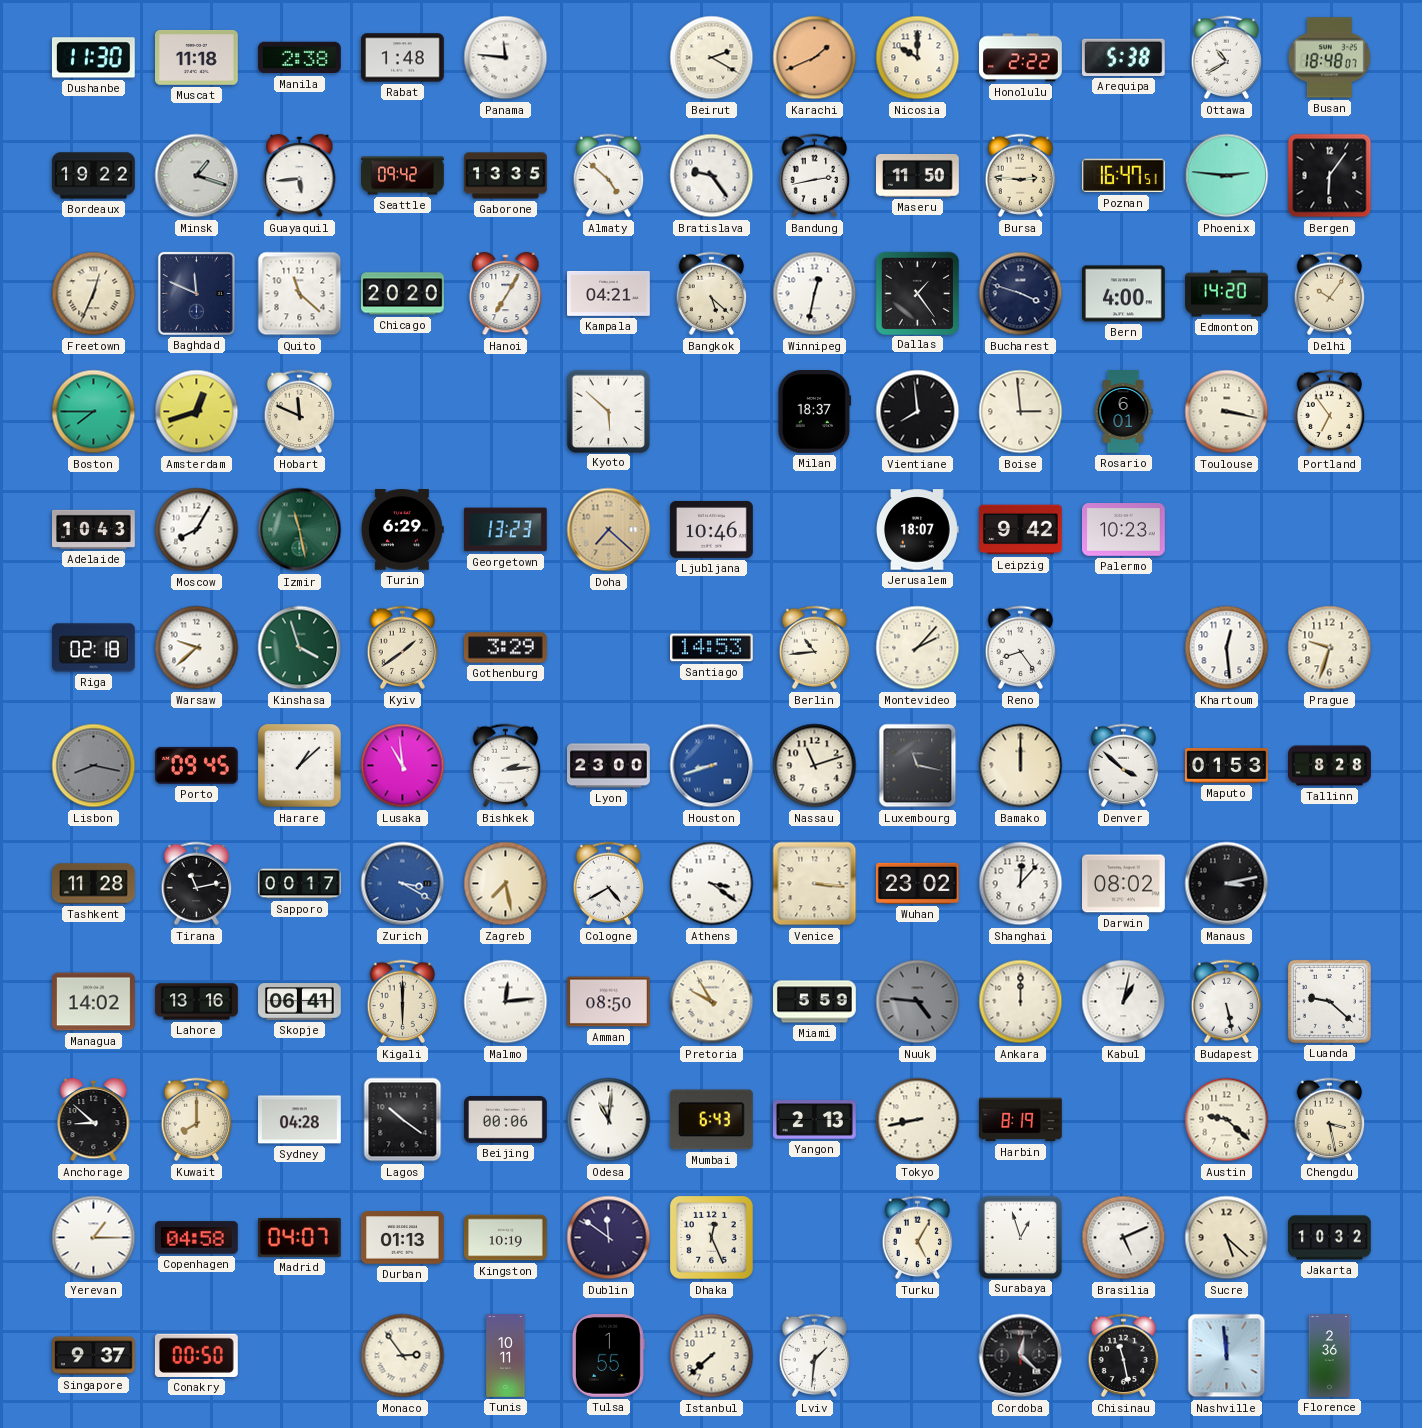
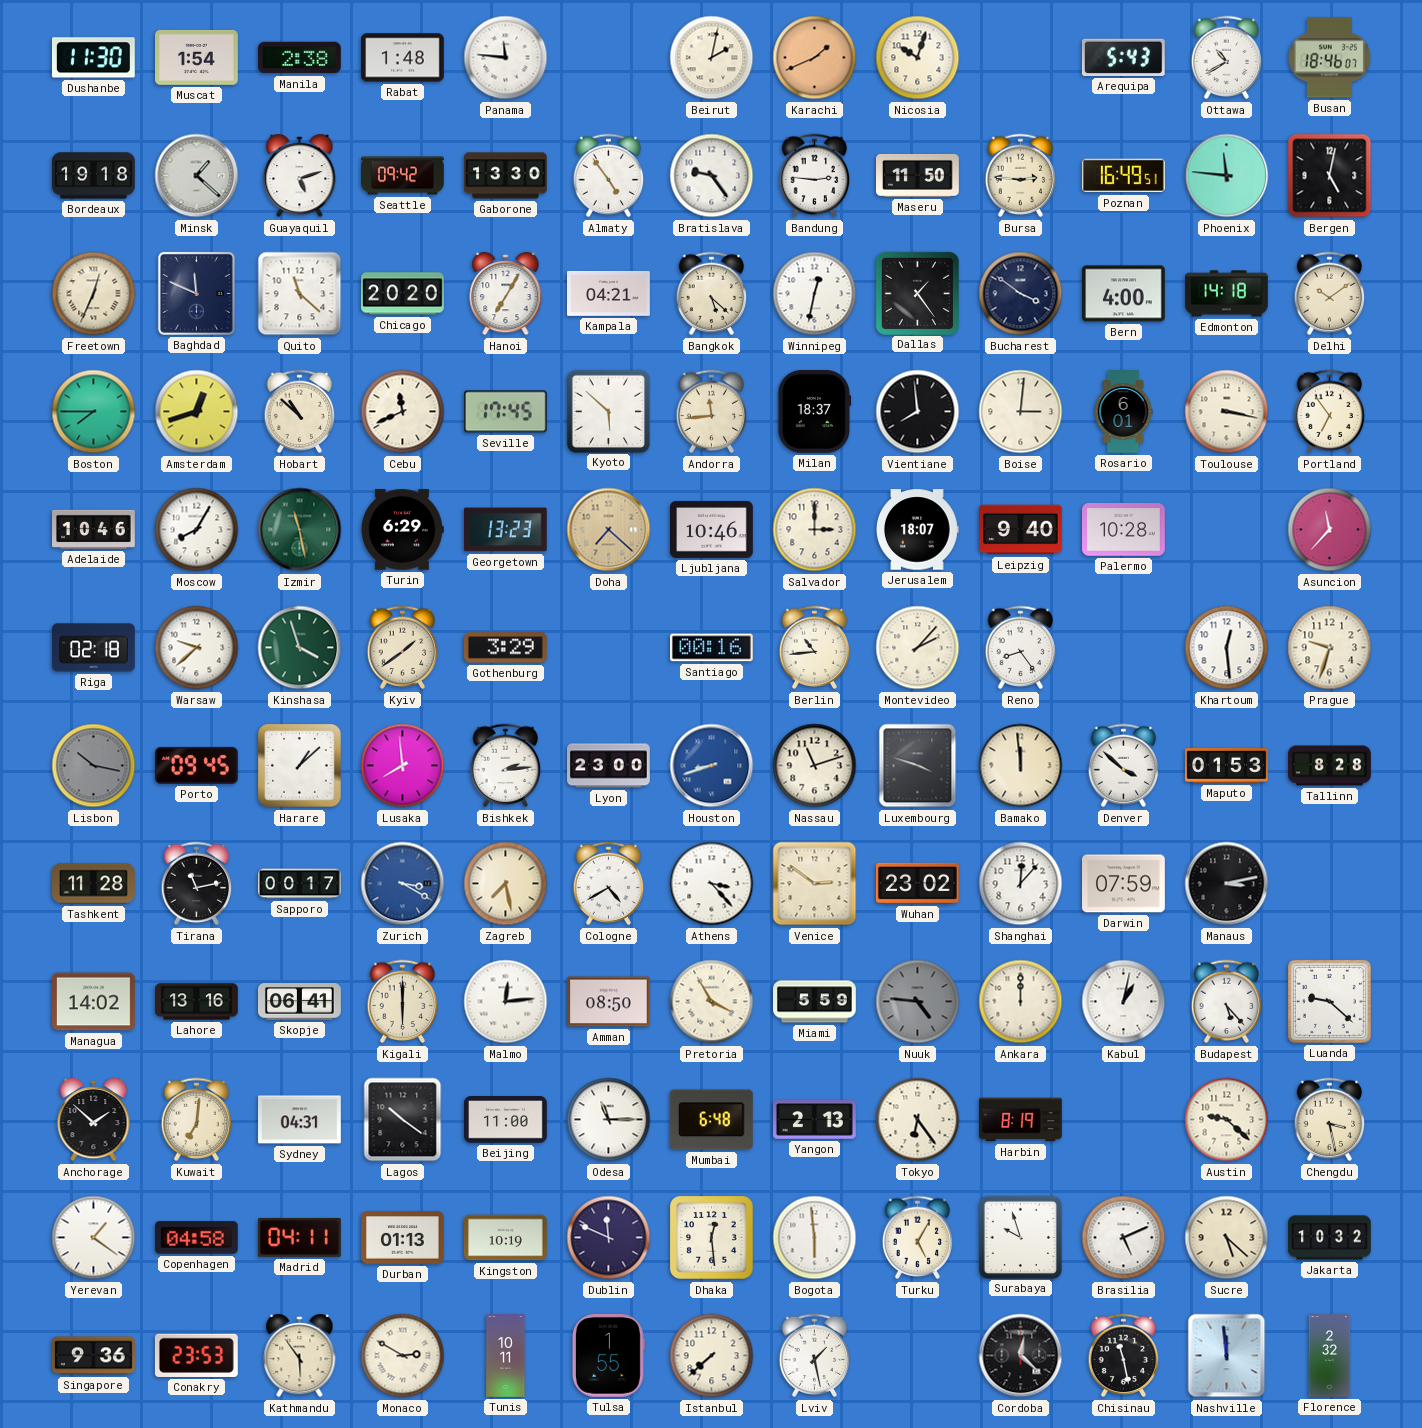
Muscat: 11:18 -> 1:54 (197, 57)
Beirut: 2:20 -> 2:02 (712, 58)
Nicosia: 10:00 -> 10:03 (918, 58)
Honolulu: 2:22 -> none (1021, 58)
Arequipa: 5:38 -> 5:43 (1123, 57)
Busan: 18:48 -> 18:46 (1329, 58)
Bordeaux: 19:22 -> 19:18 (94, 176)
Minsk: 1:18 -> 1:22 (197, 176)
Guayaquil: 5:44 -> 5:12 (300, 176)
Gaborone: 13:35 -> 13:30 (506, 176)
Almaty: 4:52 -> 4:54 (609, 176)
Bandung: 2:43 -> 2:46 (815, 176)
Poznan: 16:47 -> 16:49 (1123, 176)
Phoenix: 2:46 -> 11:46 (1227, 176)
Bergen: 6:06 -> 5:02 (1330, 176)
Bucharest: 3:48 -> 3:51 (1021, 294)
Edmonton: 14:20 -> 14:18 (1227, 294)
Delhi: 10:06 -> 10:09 (1330, 294)
Hobart: 11:49 -> 10:52 (300, 412)
Cebu: none -> 11:41 (403, 412)
Seville: none -> 17:45 (505, 412)
Andorra: none -> 11:44 (712, 412)
Boise: 2:59 -> 3:01 (1021, 412)
Adelaide: 10:43 -> 10:46 (94, 529)
Salvador: none -> 3:00 (815, 530)
Leipzig: 9:42 -> 9:40 (1021, 530)
Palermo: 10:23 -> 10:28 (1124, 530)
Asuncion: none -> 11:37 (1330, 530)
Santiago: 14:53 -> 00:16 (712, 648)
Lisbon: 8:17 -> 10:17 (94, 766)
Lusaka: 10:59 -> 7:59 (403, 766)
Luxembourg: 11:17 -> 3:48 (918, 766)
Bamako: 12:00 -> 11:59 (1021, 766)
Athens: 3:21 -> 3:23 (712, 884)
Venice: 3:16 -> 2:51 (815, 884)
Darwin: 08:02 -> 07:59 (1124, 884)
Pretoria: 9:55 -> 3:55 (712, 1002)
Budapest: 5:28 -> 5:23 (1227, 1002)
Anchorage: 8:52 -> 1:52 (94, 1120)
Kuwait: 8:00 -> 7:01 (197, 1120)
Sydney: 04:28 -> 04:31 (300, 1120)
Beijing: 00:06 -> 11:00 (506, 1120)
Odesa: 11:01 -> 11:15 (609, 1120)
Mumbai: 6:43 -> 6:48 (711, 1120)
Tokyo: 8:43 -> 6:24 (918, 1120)
Yerevan: 1:15 -> 1:21 (94, 1238)
Madrid: 04:07 -> 04:11 (300, 1237)
Dublin: 11:51 -> 11:49 (609, 1238)
Dhaka: 12:26 -> 12:29 (712, 1238)
Bogota: none -> 5:59 (815, 1238)
Surabaya: 12:57 -> 9:57 (1020, 1237)
Singapore: 9:37 -> 9:36 (94, 1356)
Conakry: 00:50 -> 23:53 (196, 1355)
Kathmandu: none -> 5:54 (300, 1356)
Monaco: 2:54 -> 2:50 (403, 1356)
Lviv: 1:31 -> 1:28 (815, 1356)
Florence: 2:36 -> 2:32 (1330, 1356)
